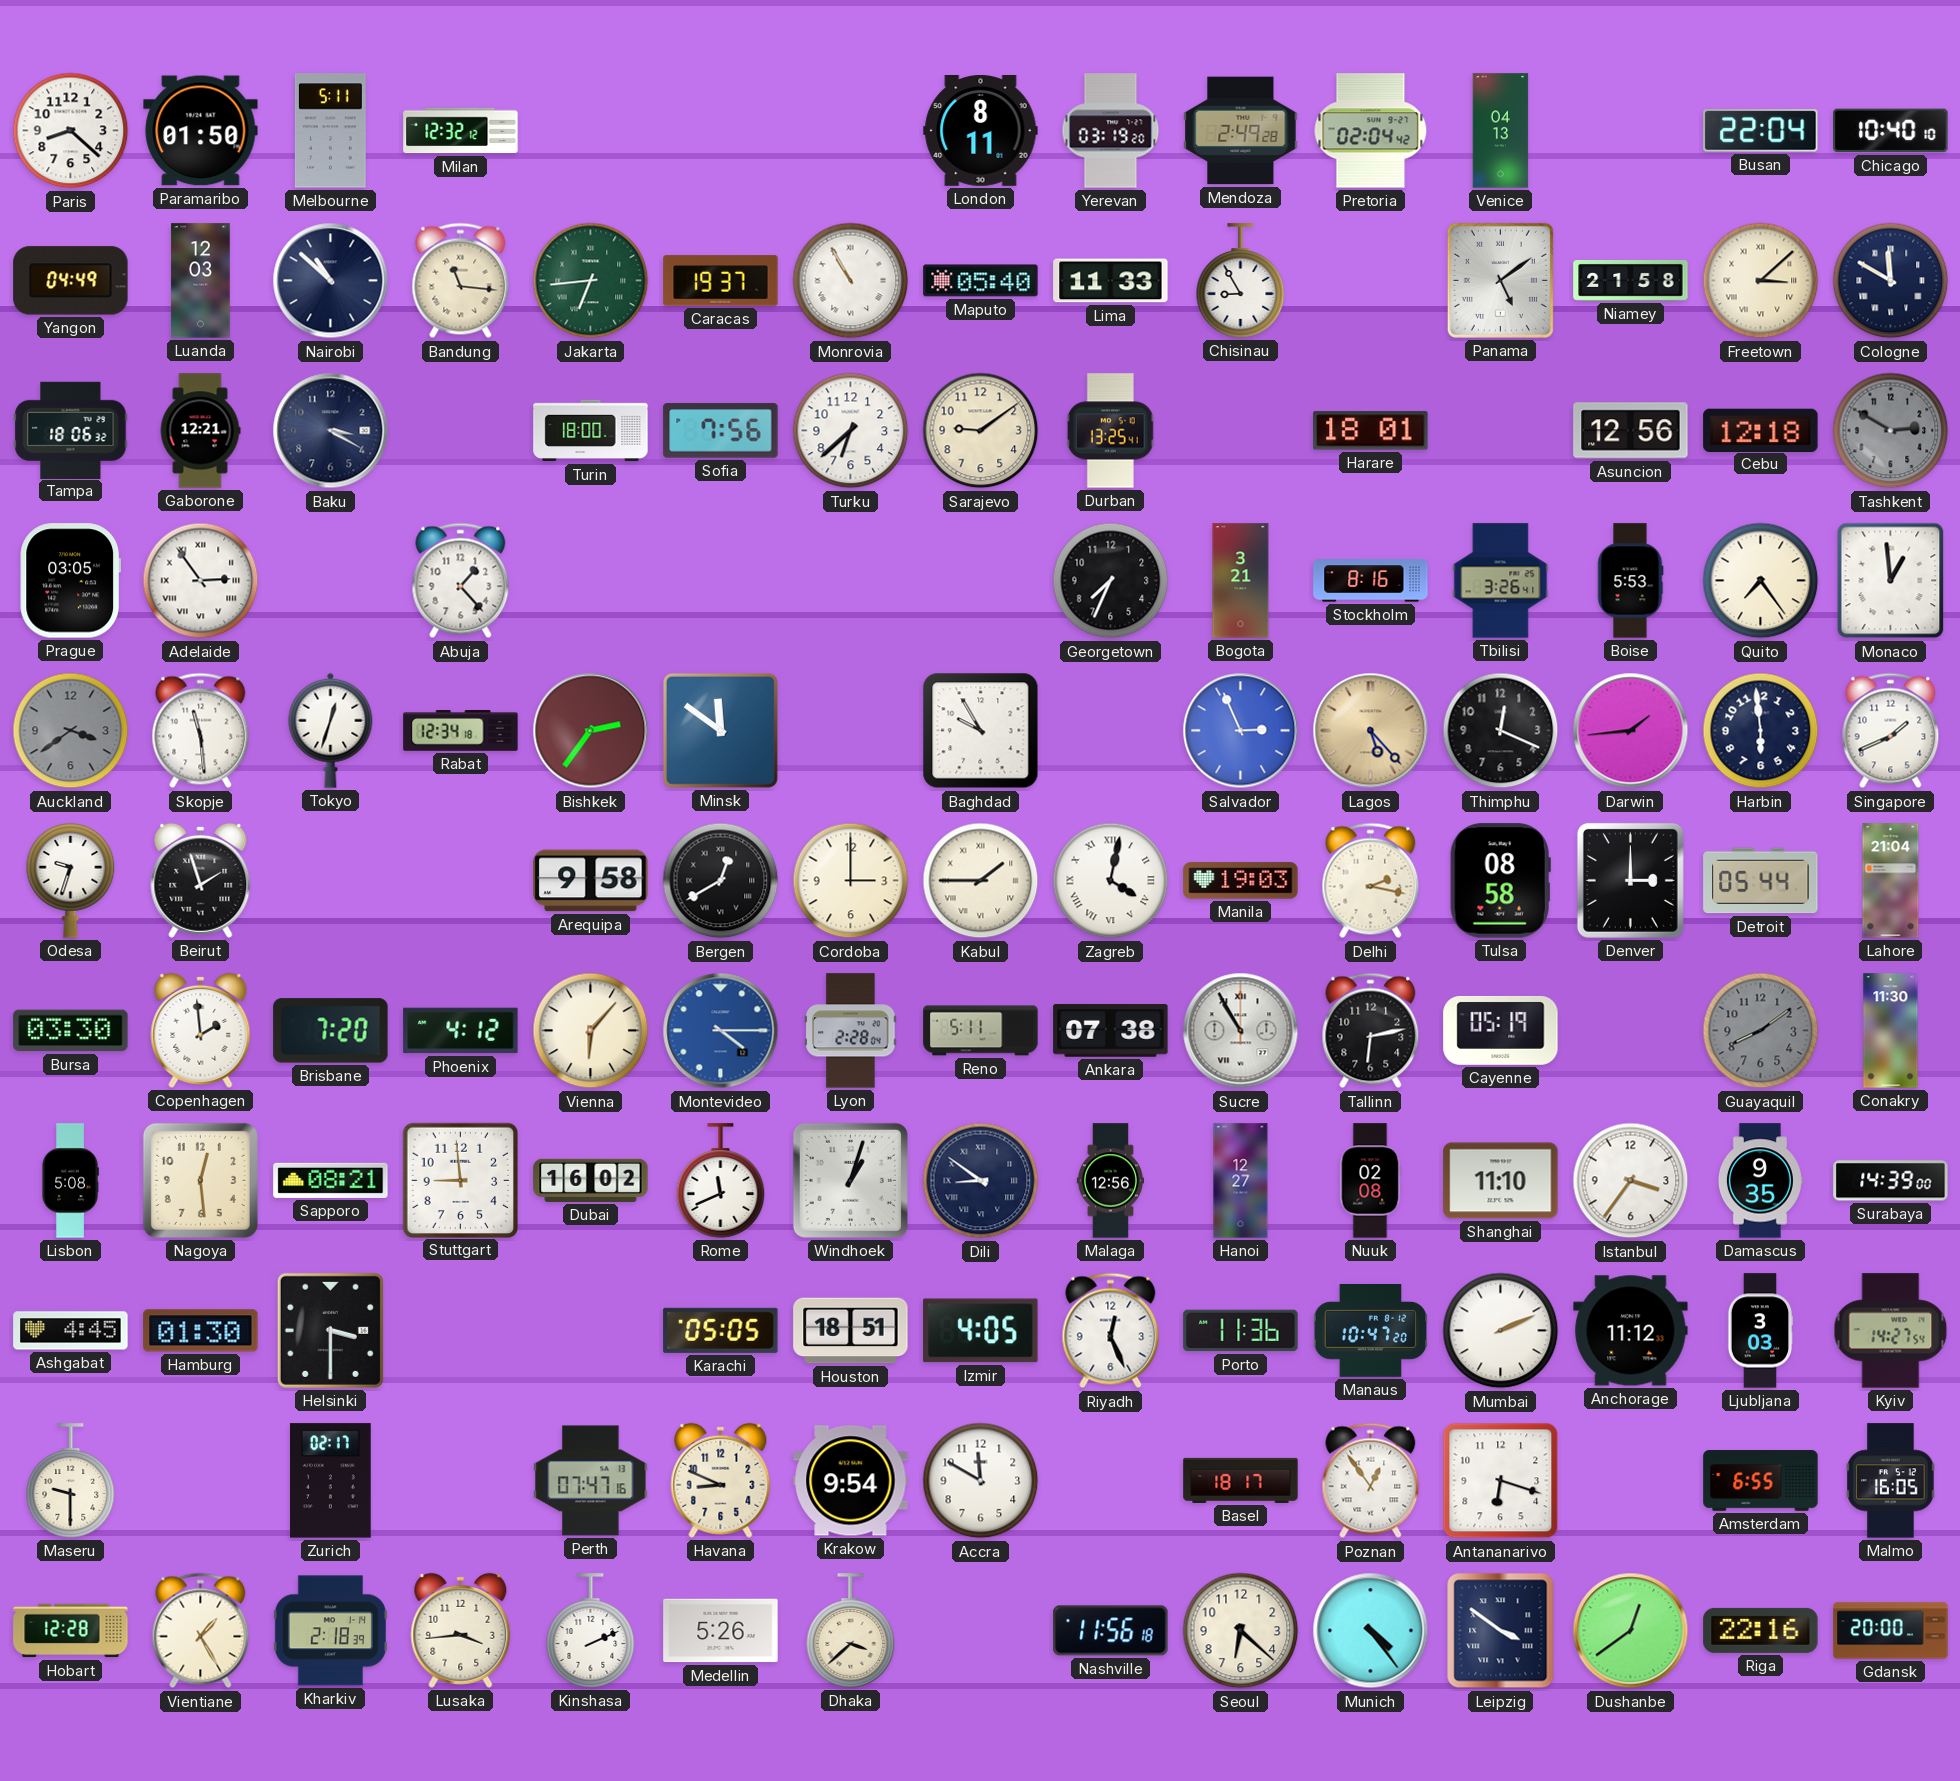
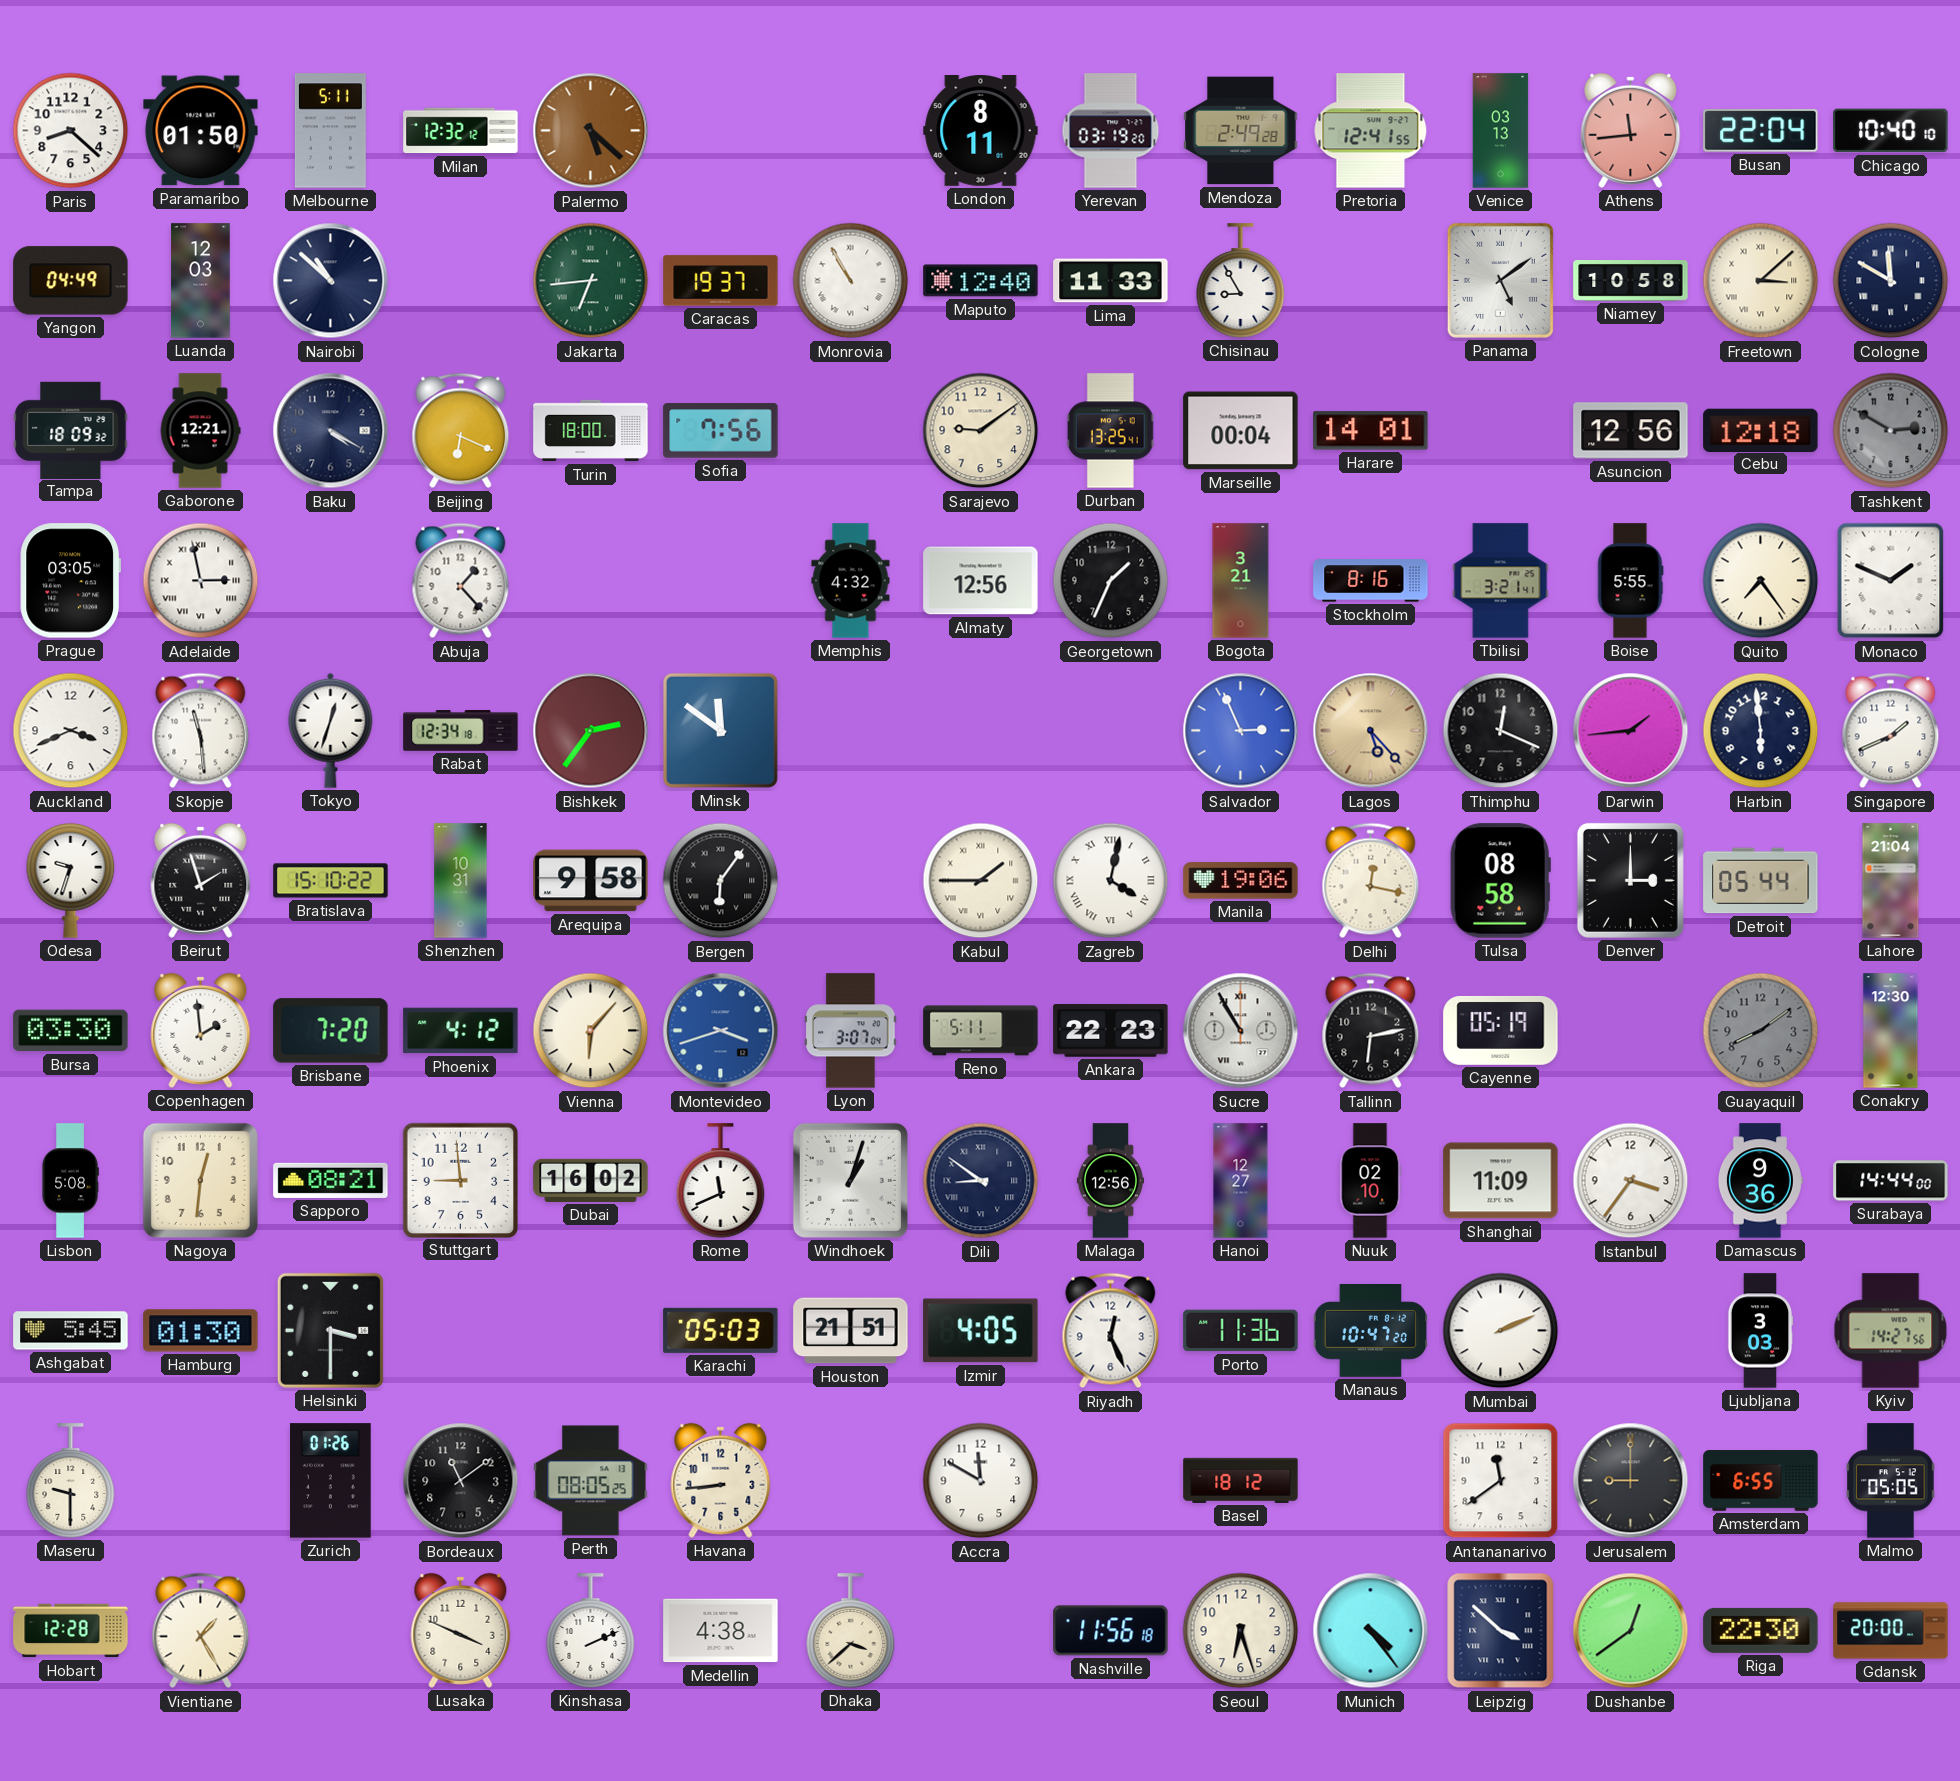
Palermo: none -> 5:22 (591, 131)
Pretoria: 02:04 -> 12:41 (1371, 131)
Venice: 04:13 -> 03:13 (1501, 131)
Athens: none -> 11:44 (1631, 130)
Bandung: 11:16 -> none (461, 281)
Maputo: 05:40 -> 12:40 (981, 281)
Niamey: 21:58 -> 10:58 (1631, 281)
Tampa: 18:06 -> 18:09 (71, 430)
Baku: 3:20 -> 4:20 (331, 431)
Beijing: none -> 6:19 (461, 431)
Turku: 6:38 -> none (851, 431)
Marseille: none -> 00:04 (1241, 431)
Harare: 18:01 -> 14:01 (1371, 431)
Adelaide: 2:54 -> 2:58 (201, 581)
Memphis: none -> 4:32 (851, 581)
Almaty: none -> 12:56 (981, 581)
Georgetown: 7:34 -> 1:34 (1111, 581)
Tbilisi: 3:26 -> 3:21 (1501, 581)
Boise: 5:53 -> 5:55 (1630, 581)
Monaco: 12:59 -> 1:49 (1891, 581)
Auckland: 3:39 -> 3:41 (71, 731)
Auckland dial: grey -> white (71, 731)
Baghdad: 9:55 -> none (981, 731)
Bratislava: none -> 15:10 (331, 881)
Shenzhen: none -> 10:31 (461, 881)
Bergen: 12:40 -> 6:06 (721, 881)
Cordoba: 3:00 -> none (851, 881)
Manila: 19:03 -> 19:06 (1241, 881)
Delhi: 2:17 -> 12:17 (1371, 881)
Montevideo: 4:15 -> 3:42 (721, 1031)
Lyon: 2:28 -> 3:07 (851, 1031)
Ankara: 07:38 -> 22:23 (1111, 1031)
Conakry: 11:30 -> 12:30 (1891, 1031)
Nagoya: 12:29 -> 12:31 (200, 1180)
Nuuk: 02:08 -> 02:10 (1370, 1181)
Shanghai: 11:10 -> 11:09 (1501, 1181)
Damascus: 9:35 -> 9:36 (1760, 1181)
Surabaya: 14:39 -> 14:44 (1891, 1181)
Ashgabat: 4:45 -> 5:45 (71, 1331)
Karachi: 05:05 -> 05:03 (721, 1330)
Houston: 18:51 -> 21:51 (851, 1331)
Anchorage: 11:12 -> none (1631, 1331)
Kyiv: 14:27:54 -> 14:27:56 (1891, 1331)
Zurich: 02:17 -> 01:26 (331, 1481)
Bordeaux: none -> 11:09 (461, 1481)
Perth: 07:47 -> 08:05 (591, 1481)
Havana: 8:49 -> 8:44 (721, 1480)
Krakow: 9:54 -> none (851, 1481)
Basel: 18:17 -> 18:12 (1241, 1480)
Poznan: 12:54 -> none (1371, 1481)
Antananarivo: 6:18 -> 11:39 (1501, 1481)
Jerusalem: none -> 9:00 (1631, 1481)
Malmo: 16:05 -> 05:05 (1891, 1481)
Kharkiv: 2:18 -> none (330, 1631)
Lusaka: 3:44 -> 3:49 (461, 1630)
Medellin: 5:26 -> 4:38 (721, 1631)
Seoul: 6:22 -> 6:27 (1241, 1631)
Leipzig: 3:51 -> 3:52 (1501, 1631)
Riga: 22:16 -> 22:30 (1761, 1630)
